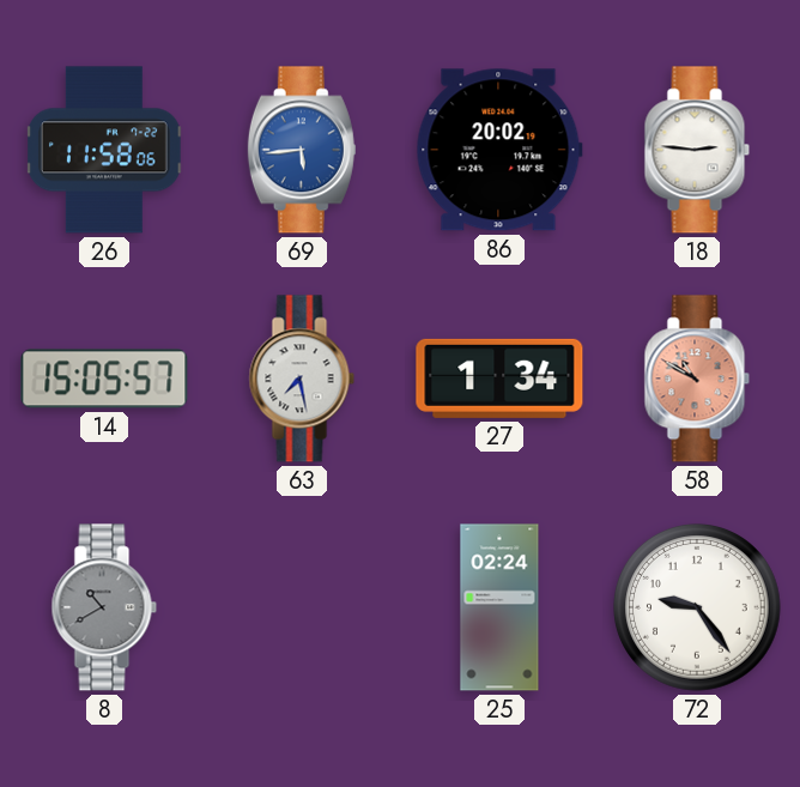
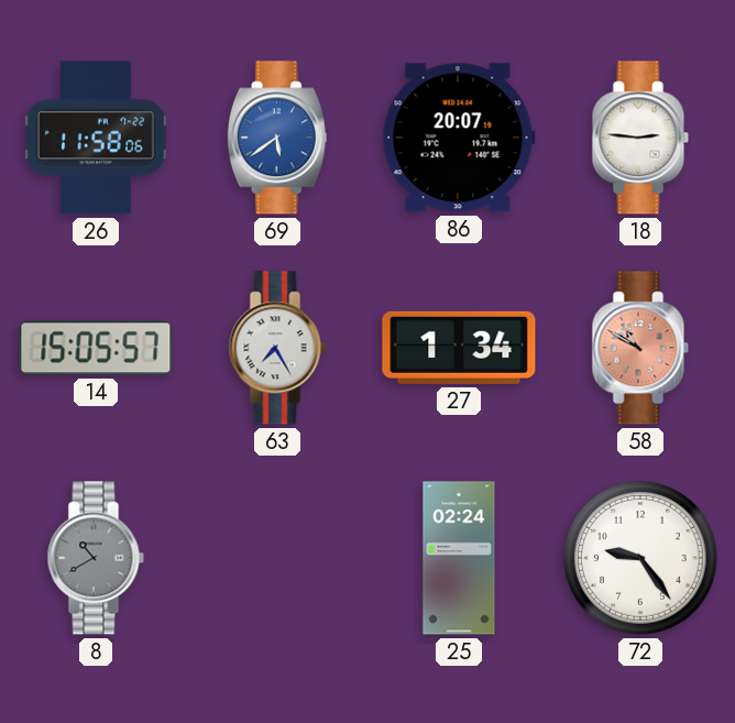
69: 5:44 -> 5:39 (277, 138)
86: 20:02 -> 20:07 (459, 138)
63: 7:28 -> 7:25 (277, 348)
